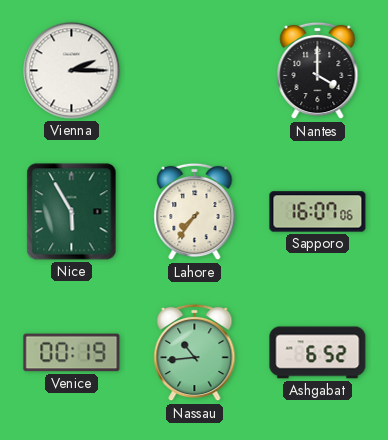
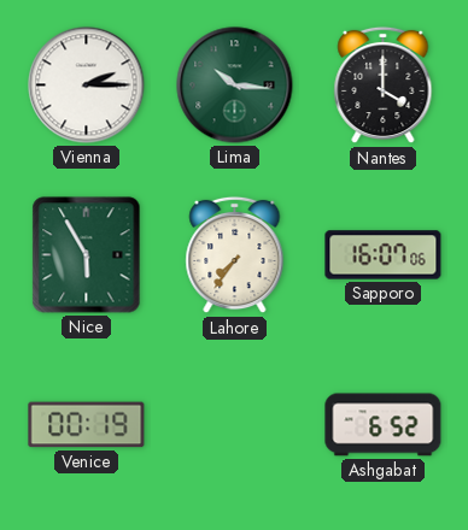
Lima: none -> 10:16 (235, 86)
Nassau: 10:44 -> none (195, 353)
